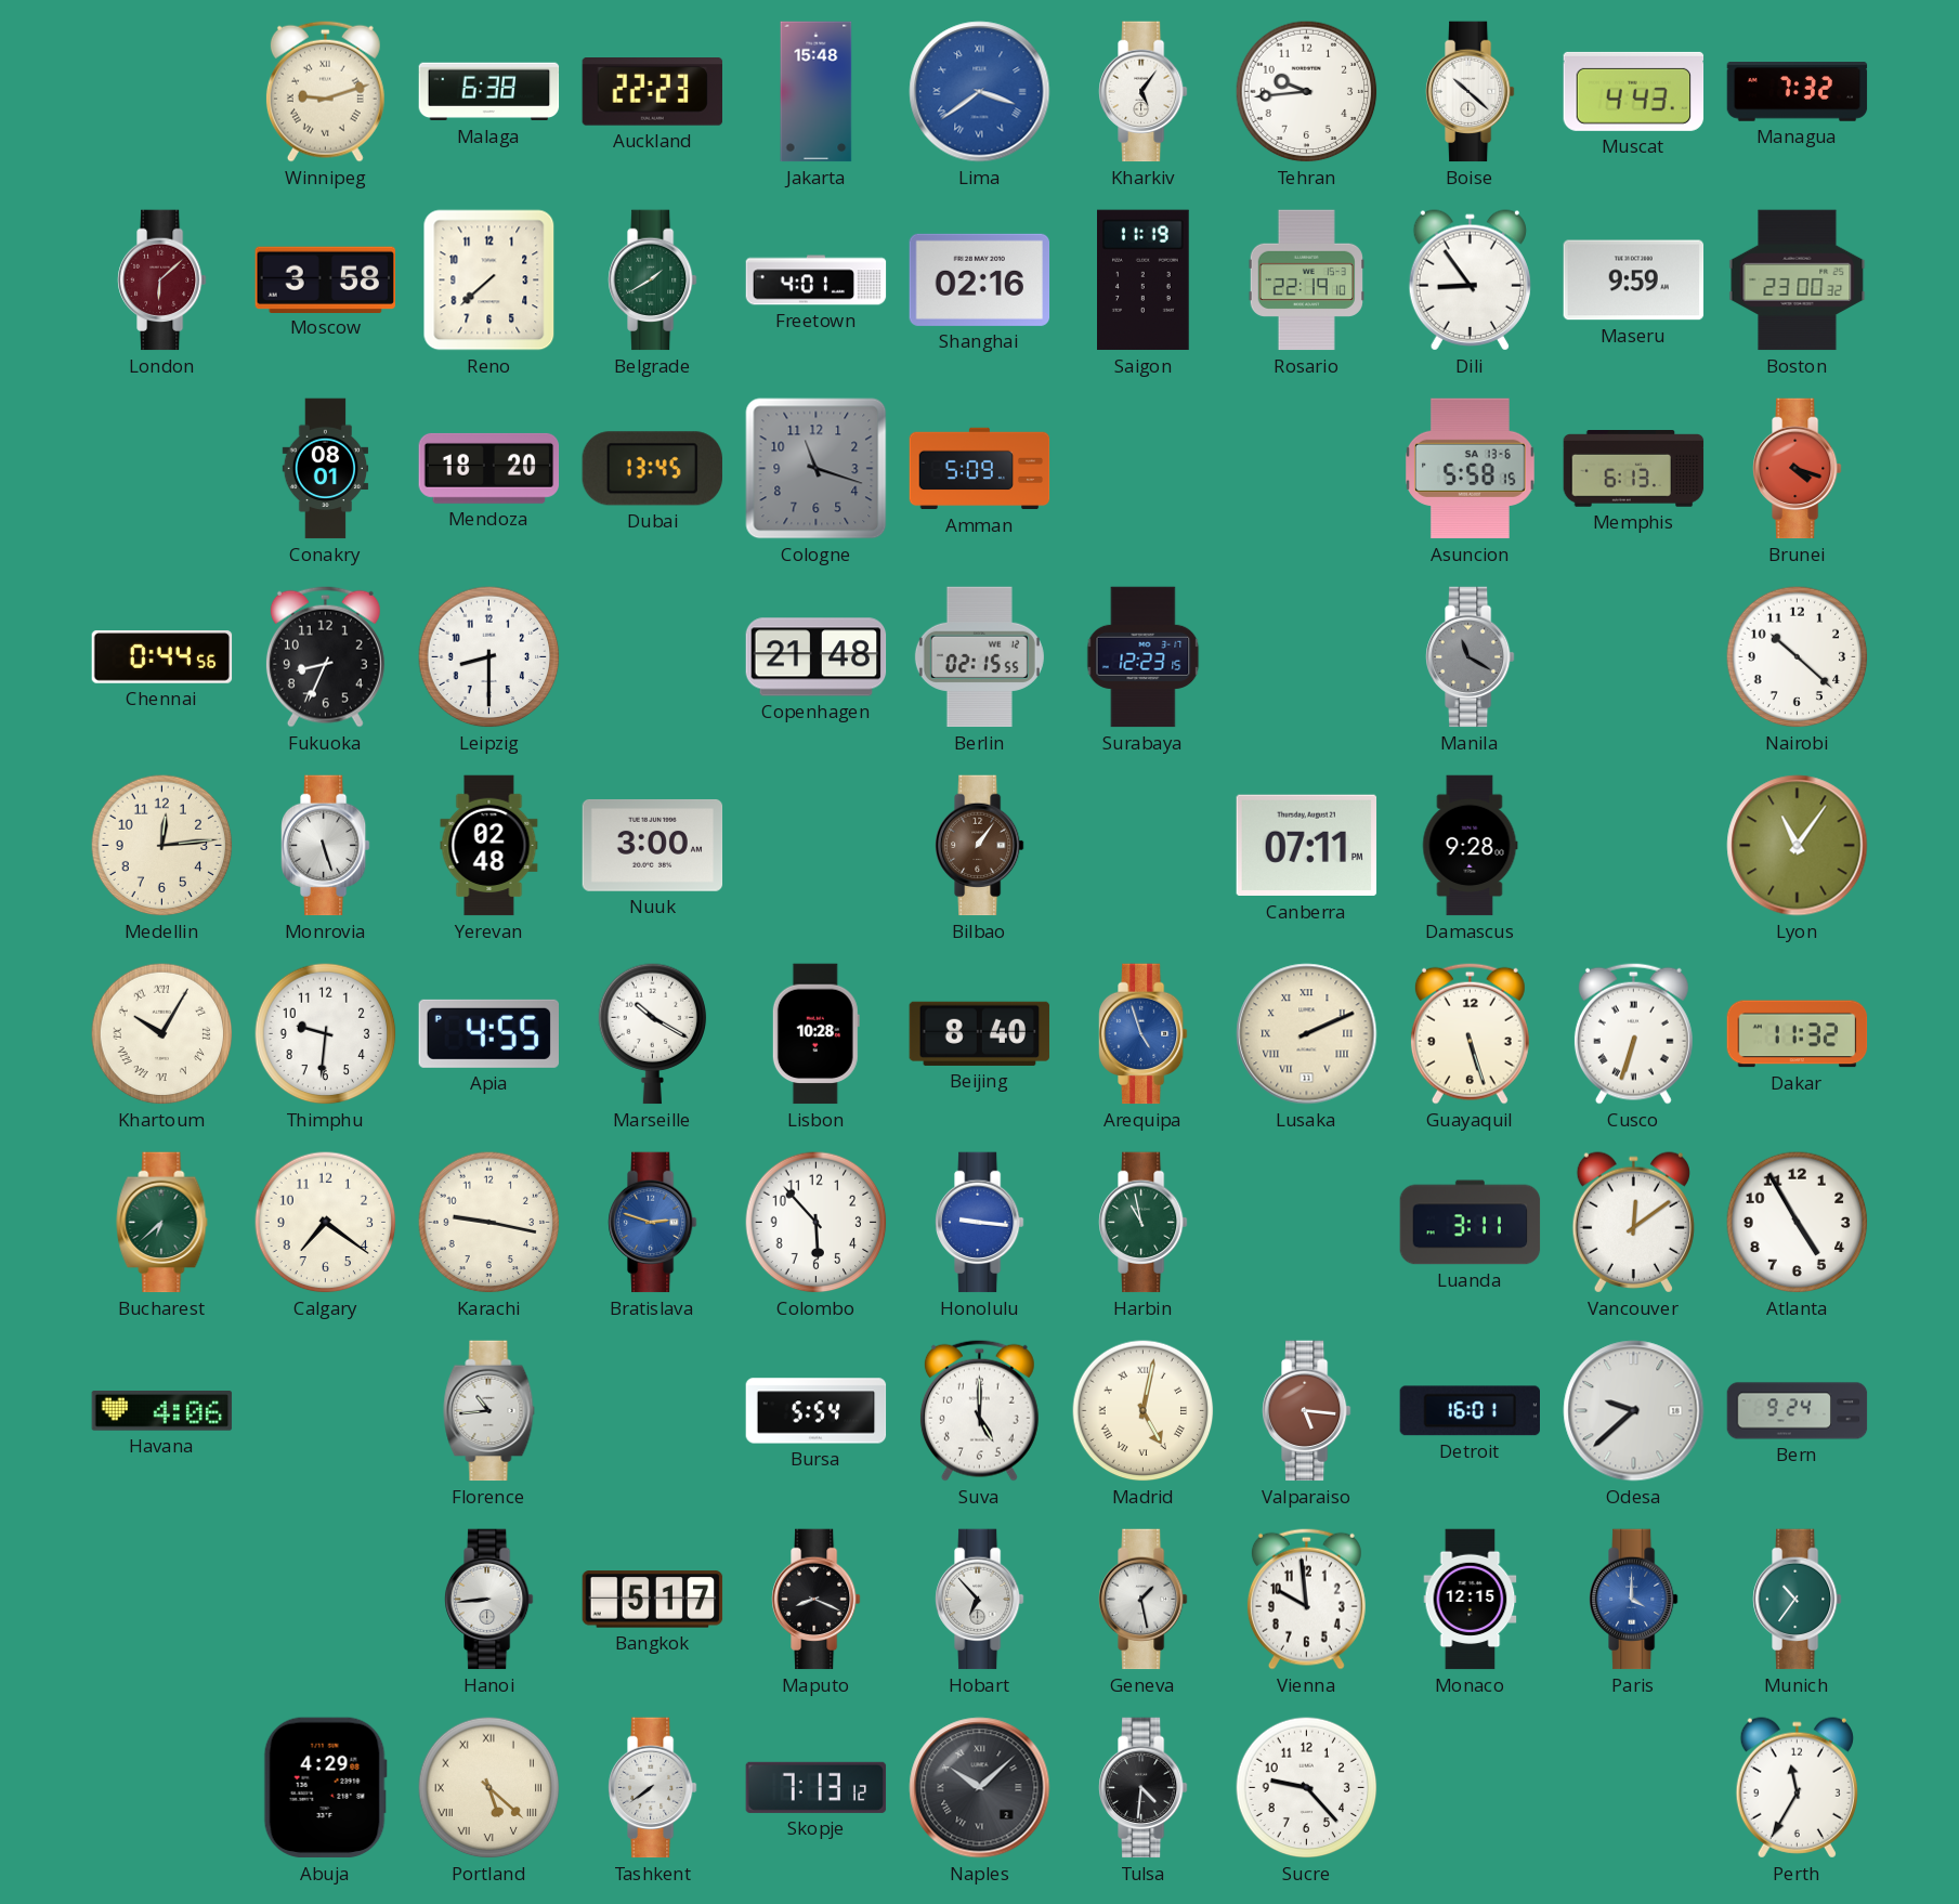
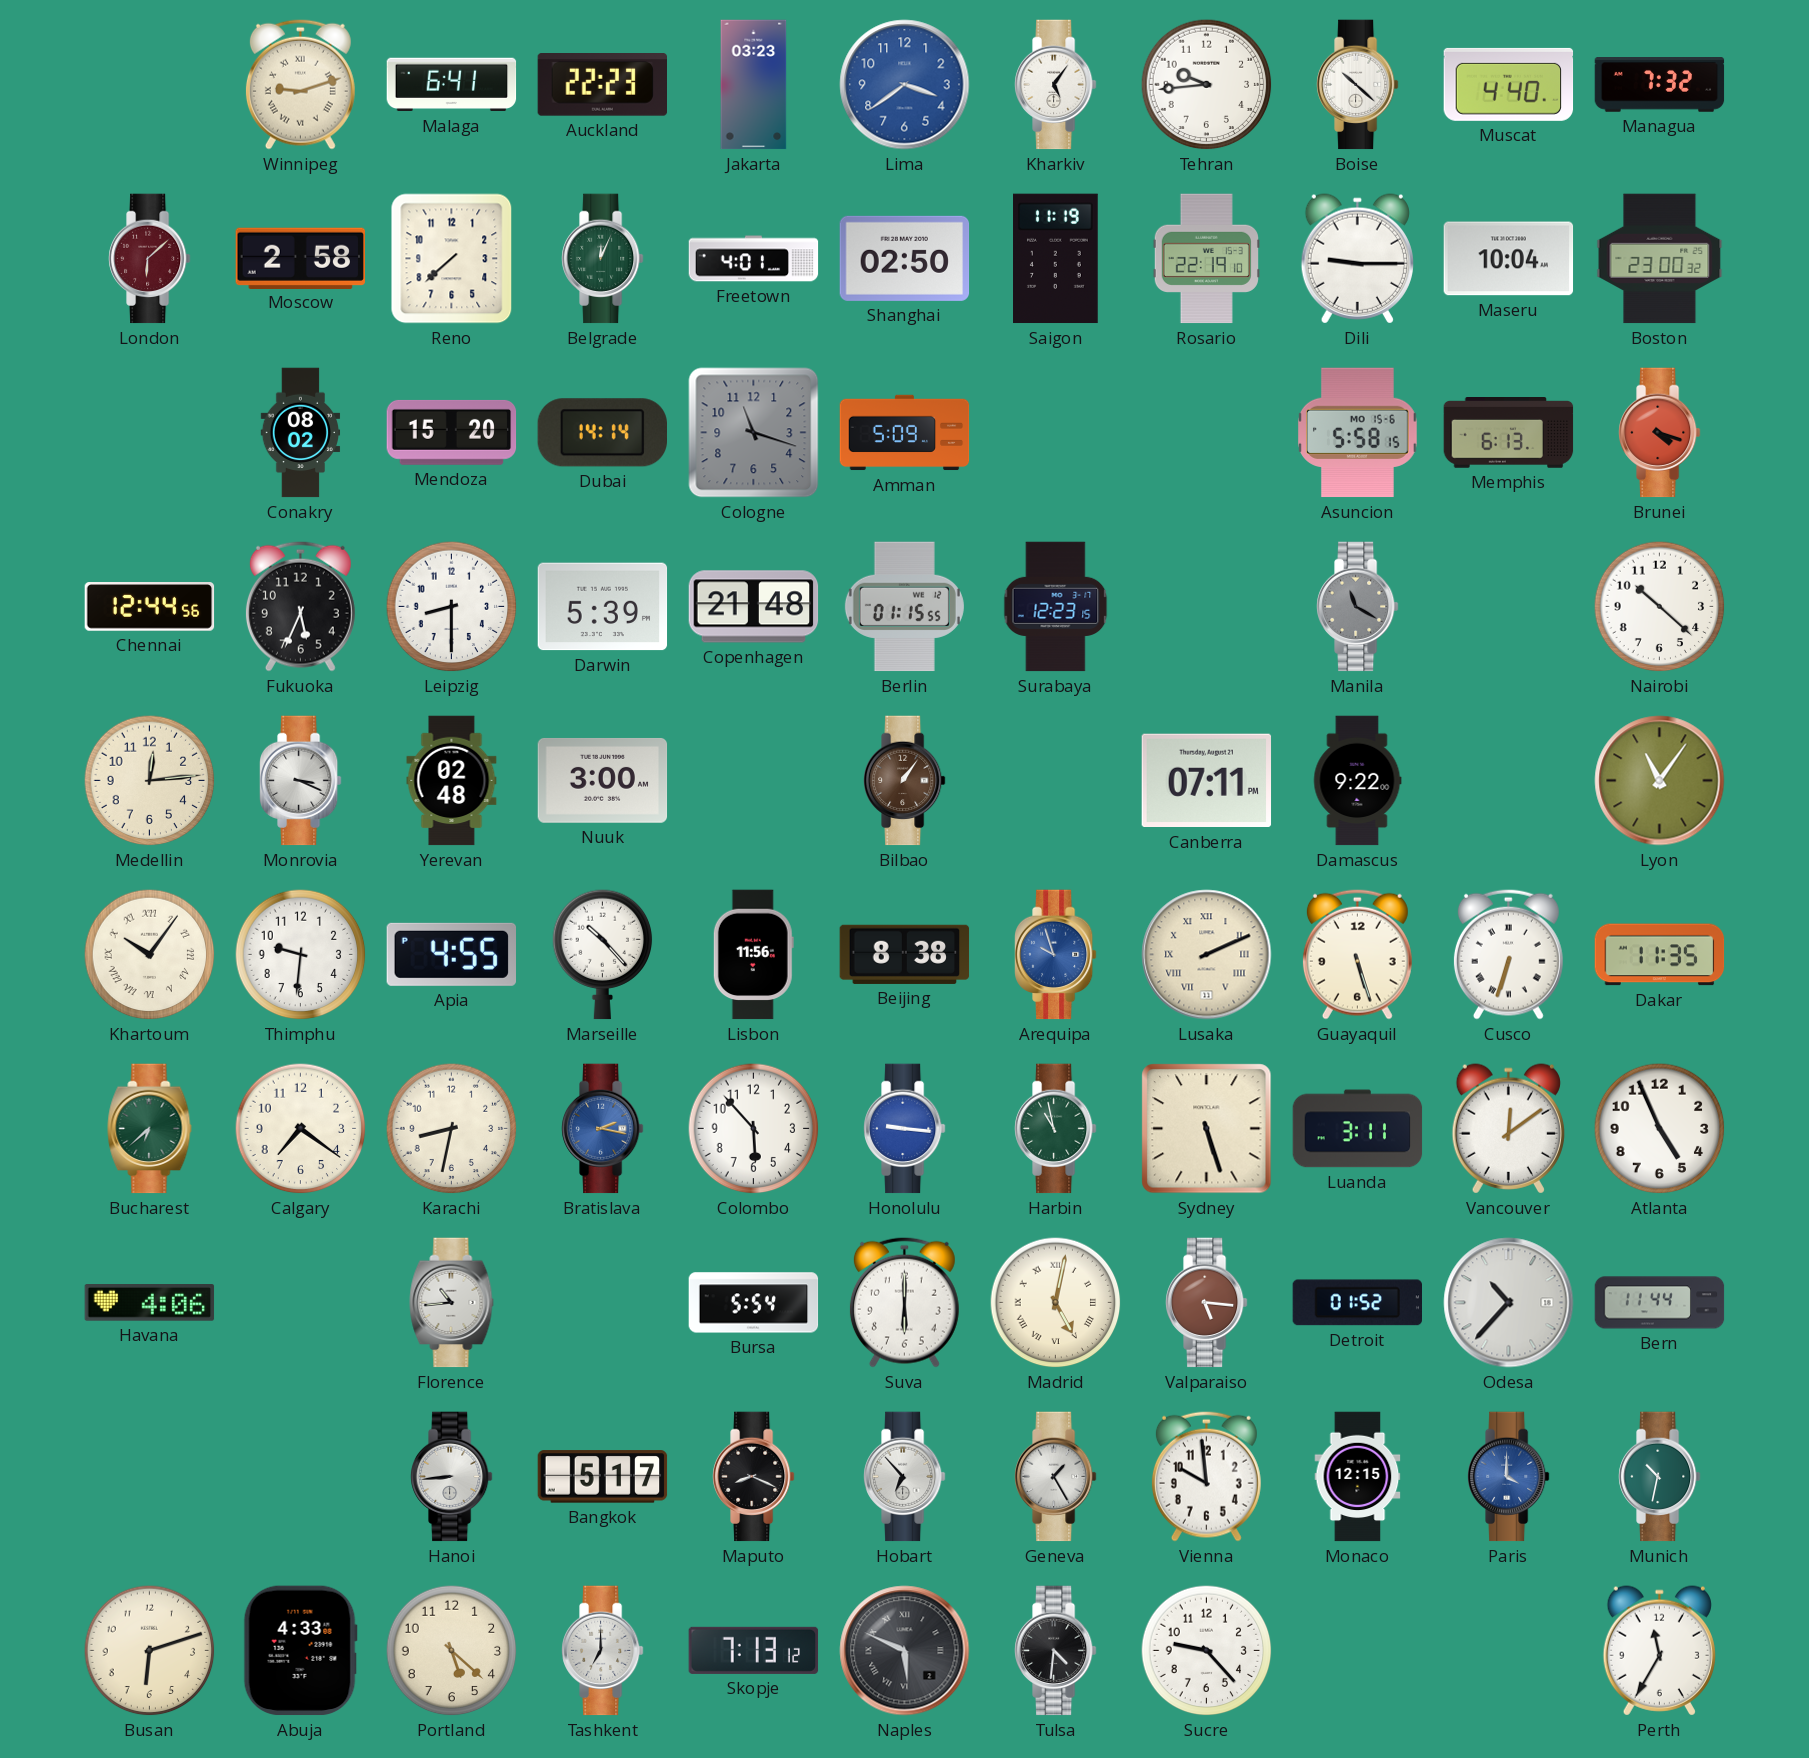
Malaga: 6:38 -> 6:41 (452, 85)
Jakarta: 15:48 -> 03:23 (754, 85)
Lima numerals: Roman -> Arabic (905, 85)
Muscat: 4:43 -> 4:40 (1509, 84)
Moscow: 3:58 -> 2:58 (301, 258)
Belgrade: 1:40 -> 12:04 (603, 259)
Shanghai: 02:16 -> 02:50 (905, 258)
Dili: 8:54 -> 9:15 (1357, 259)
Maseru: 9:59 -> 10:04 (1509, 259)
Conakry: 08:01 -> 08:02 (301, 433)
Mendoza: 18:20 -> 15:20 (452, 432)
Dubai: 13:45 -> 14:14 (602, 433)
Asuncion date: SA 13-6 -> MO 15-6 (1358, 433)
Chennai: 0:44 -> 12:44 (150, 607)
Fukuoka: 8:34 -> 5:34 (300, 606)
Darwin: none -> 5:39 (603, 607)
Berlin: 02:15 -> 01:15 (904, 607)
Monrovia: 5:27 -> 3:19 (301, 781)
Damascus: 9:28 -> 9:22 (1357, 781)
Khartoum: 10:05 -> 10:06 (150, 955)
Marseille: 10:20 -> 10:23 (603, 955)
Lisbon: 10:28 -> 11:56 (753, 955)
Beijing: 8:40 -> 8:38 (905, 954)
Arequipa: 4:57 -> 9:57 (1056, 955)
Dakar: 11:32 -> 11:35 (1660, 955)
Karachi: 9:17 -> 8:32 (452, 1129)
Bratislava: 2:48 -> 2:17 (603, 1129)
Sydney: none -> 5:27 (1207, 1129)
Atlanta: 4:55 -> 4:56 (1660, 1129)
Suva: 5:00 -> 6:00 (904, 1302)
Detroit: 16:01 -> 01:52 (1358, 1303)
Odesa: 9:38 -> 10:37 (1509, 1303)
Bern: 9:24 -> 11:44 (1660, 1303)
Geneva: 1:28 -> 1:25 (1056, 1477)
Munich: 10:36 -> 10:32 (1660, 1477)
Busan: none -> 6:12 (150, 1651)
Abuja: 4:29 -> 4:33 (300, 1651)
Portland numerals: Roman -> Arabic (452, 1651)
Tashkent: 7:39 -> 7:00 (603, 1651)
Naples: 10:08 -> 5:49 (905, 1651)
